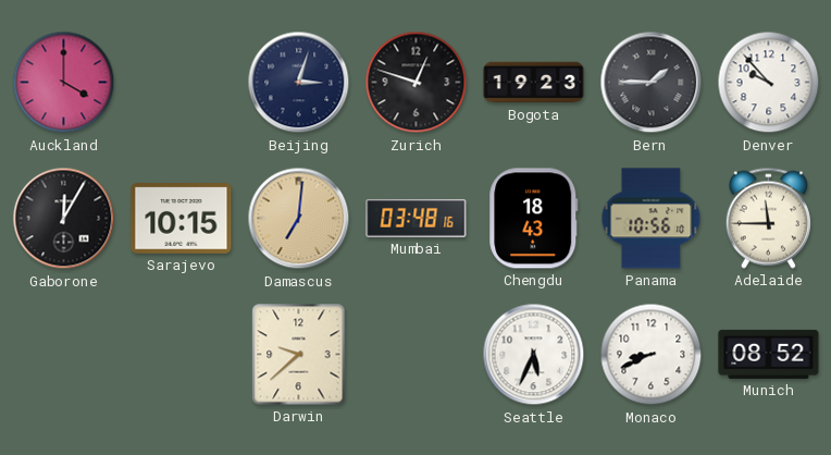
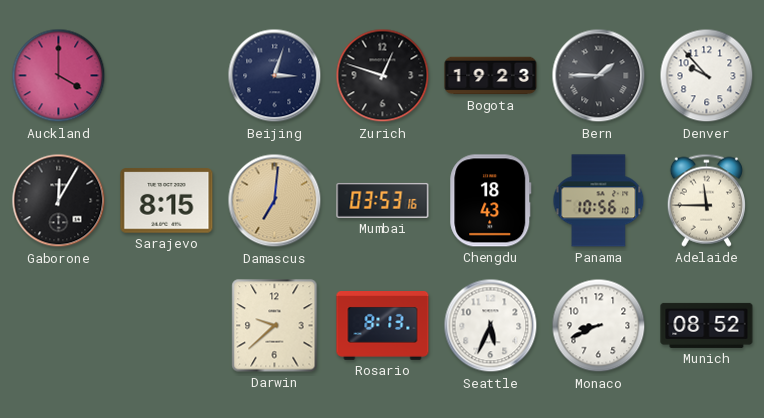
Sarajevo: 10:15 -> 8:15 (167, 201)
Mumbai: 03:48 -> 03:53 (383, 200)
Rosario: none -> 8:13 (383, 326)
